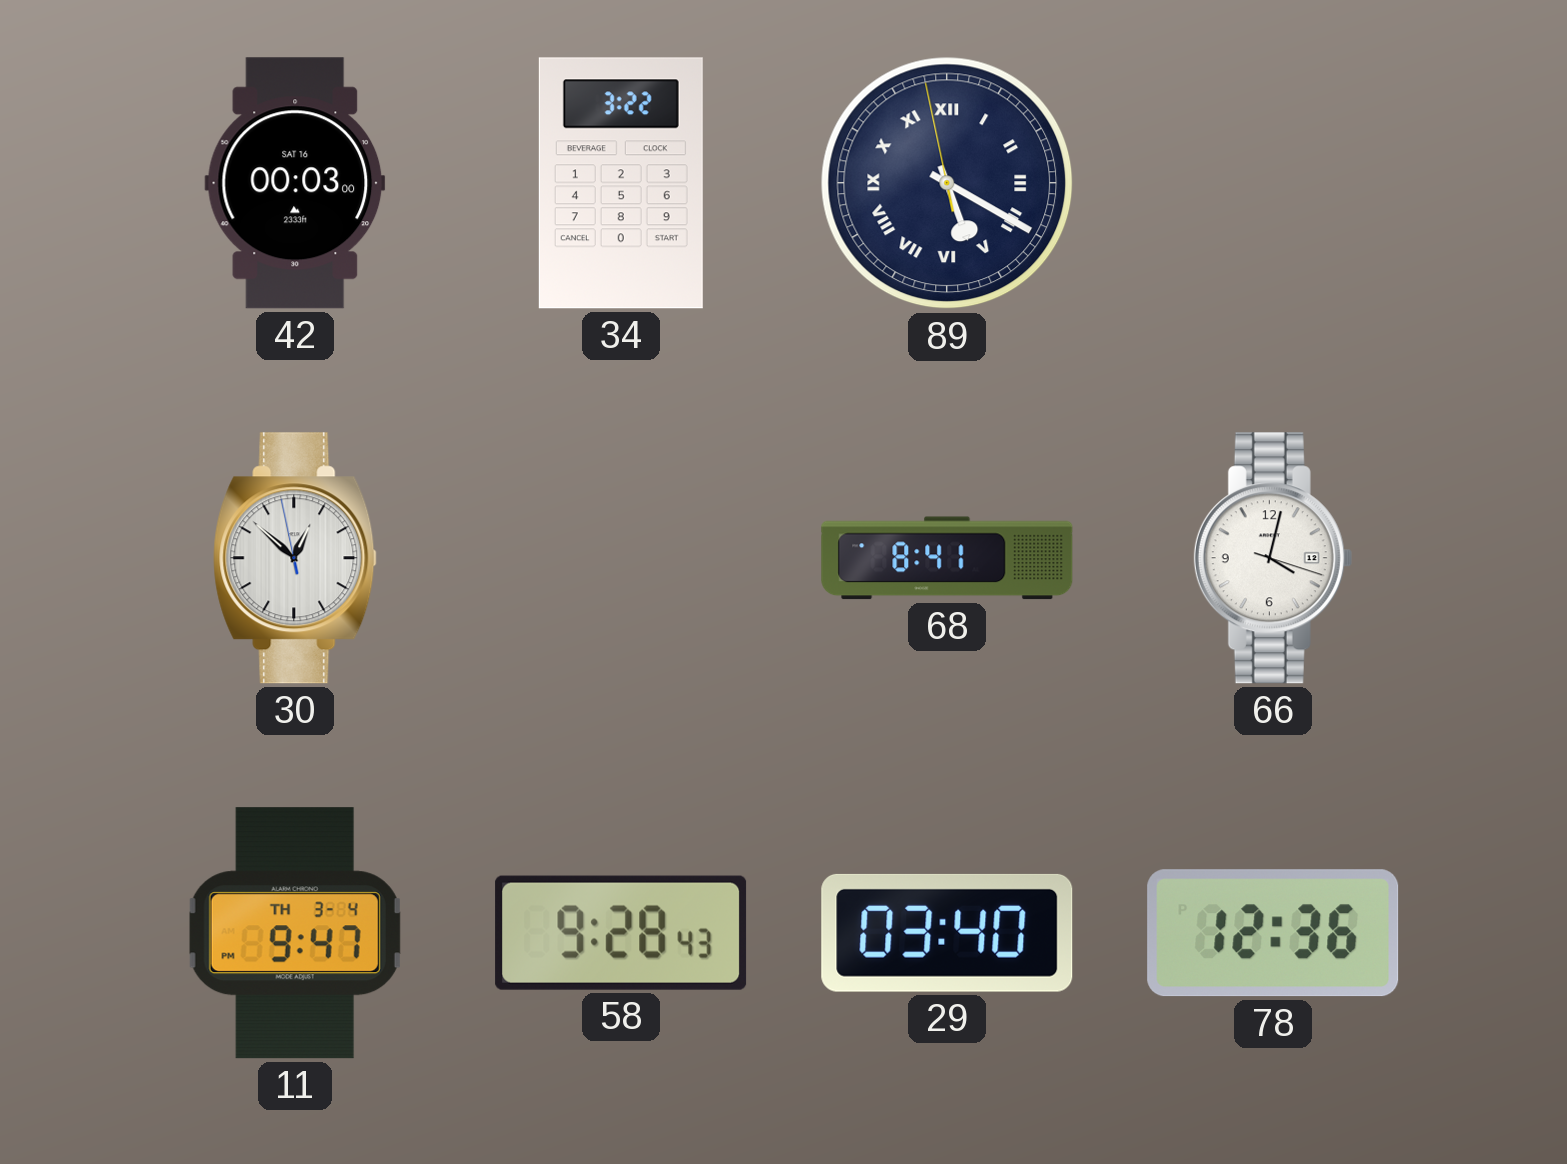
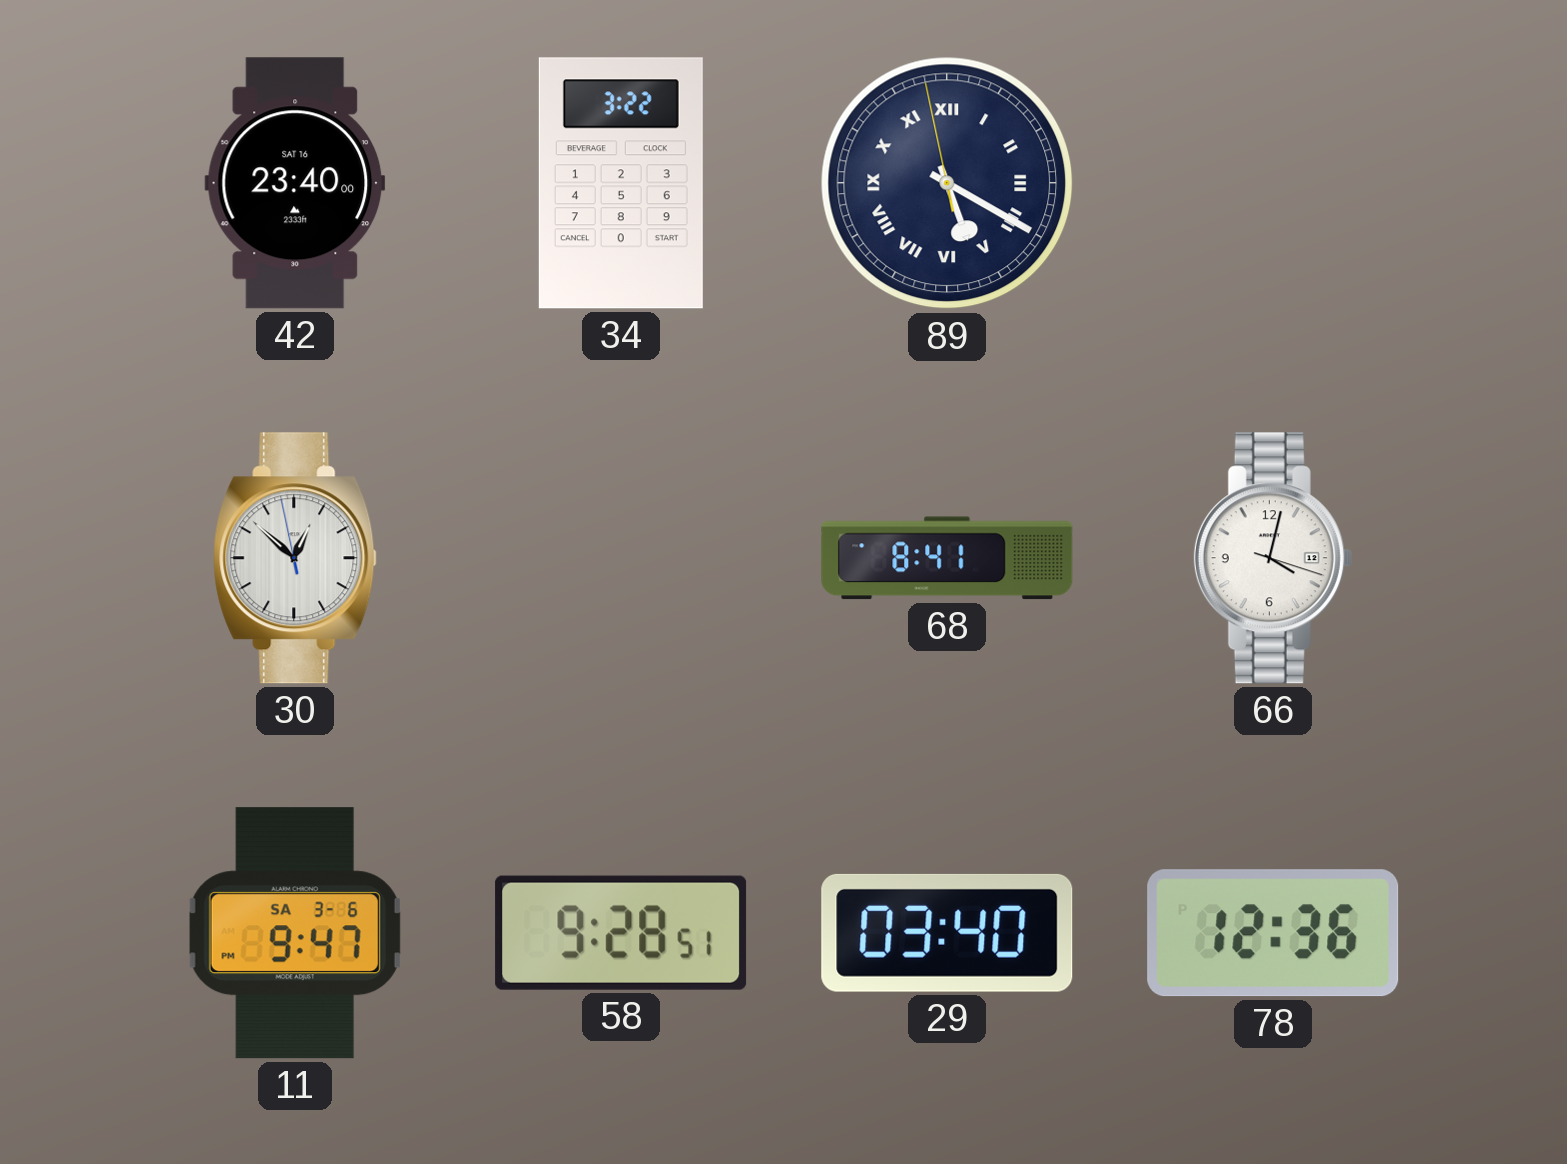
42: 00:03 -> 23:40 (295, 183)
11 date: TH 3-4 -> SA 3-6 (295, 933)
58: 9:28:43 -> 9:28:51 (621, 933)
